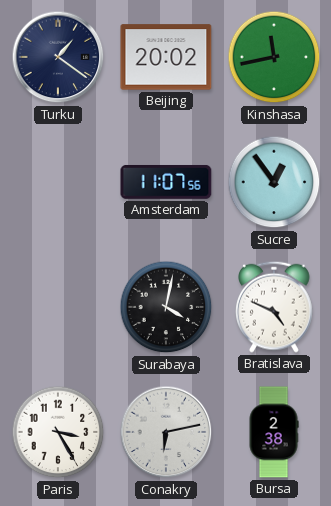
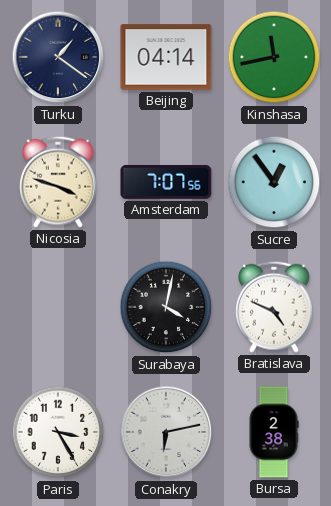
Beijing: 20:02 -> 04:14 (166, 57)
Nicosia: none -> 3:48 (59, 182)
Amsterdam: 11:07 -> 7:07 (166, 182)
